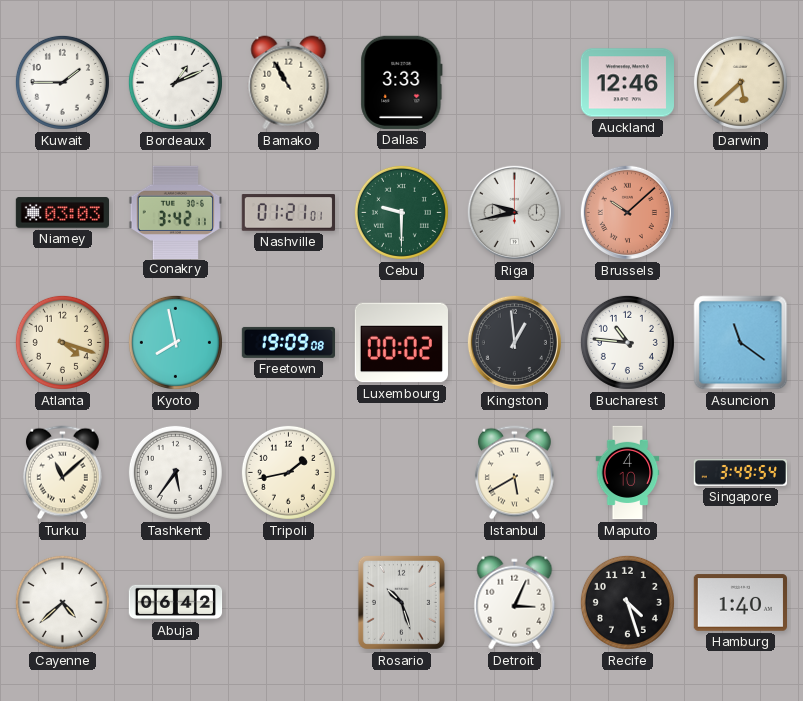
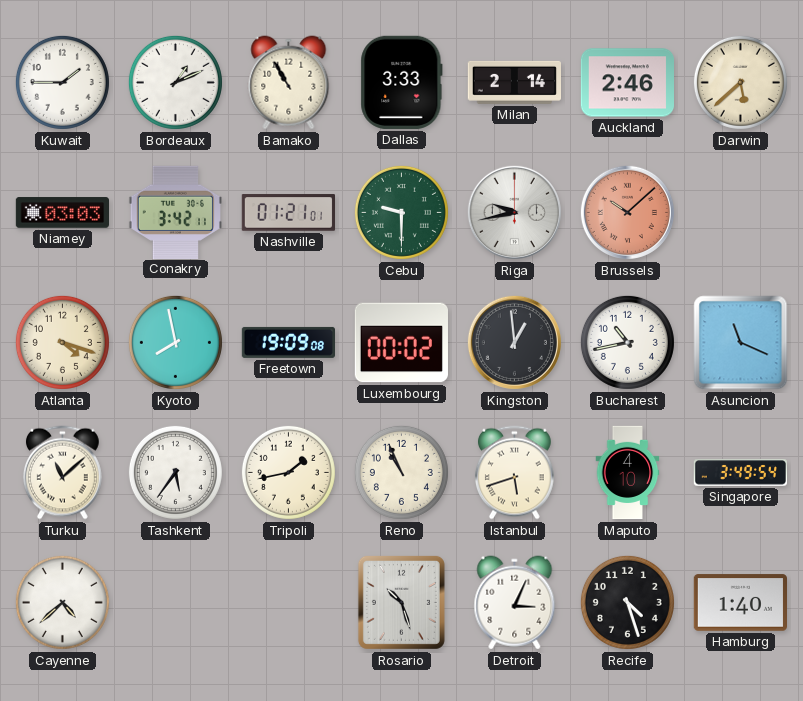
Milan: none -> 2:14 (514, 82)
Auckland: 12:46 -> 2:46 (627, 83)
Bucharest: 10:46 -> 10:43 (627, 342)
Asuncion: 11:21 -> 11:19 (741, 343)
Reno: none -> 10:56 (401, 472)
Istanbul: 5:40 -> 5:42 (515, 473)
Abuja: 06:42 -> none (176, 602)
